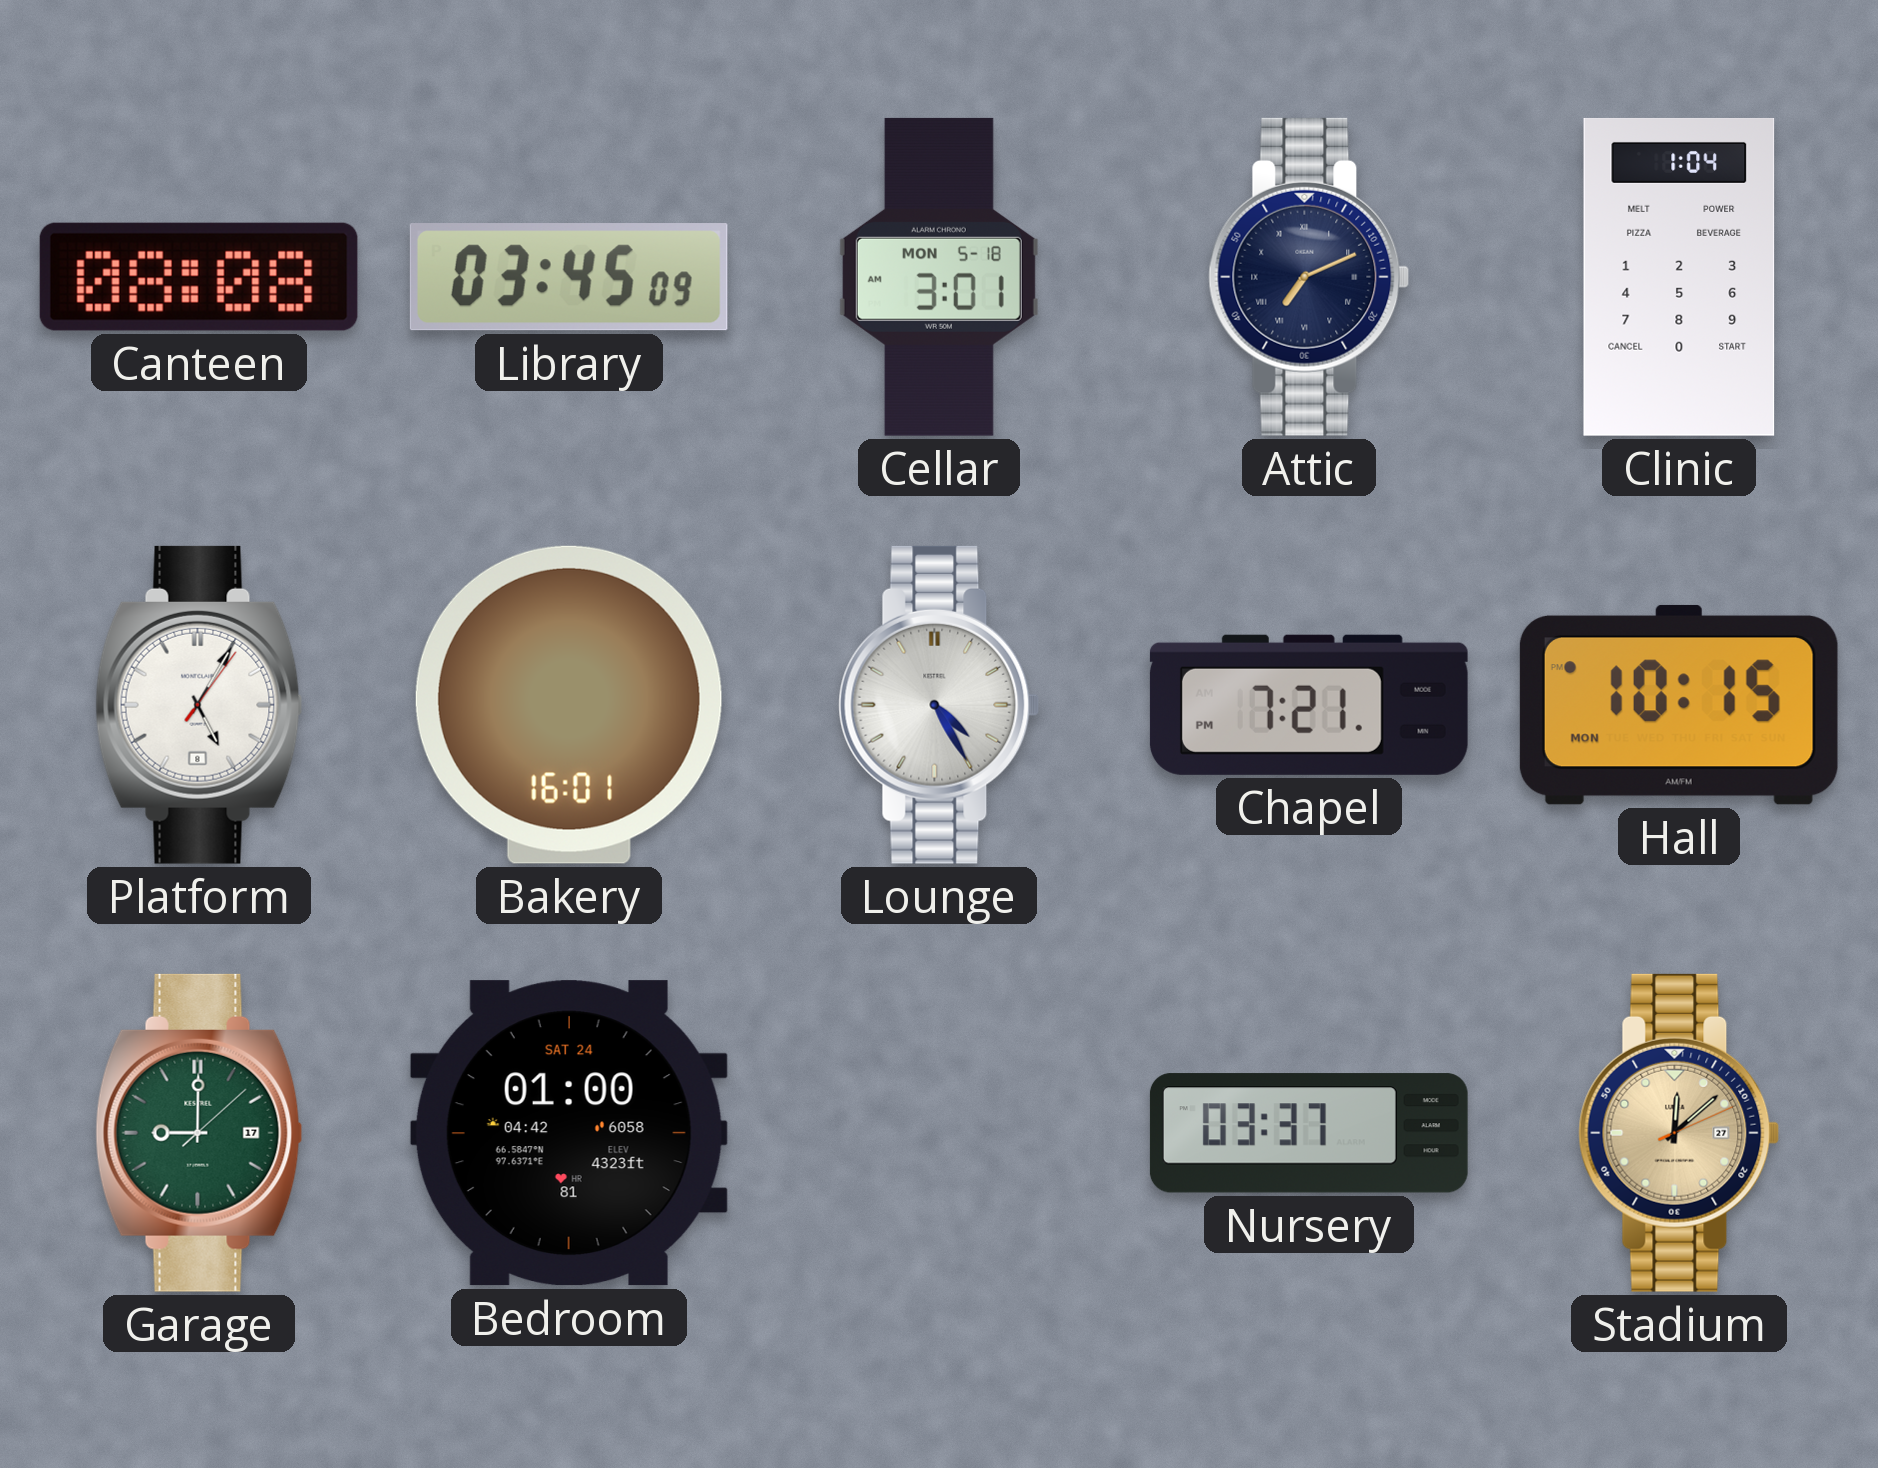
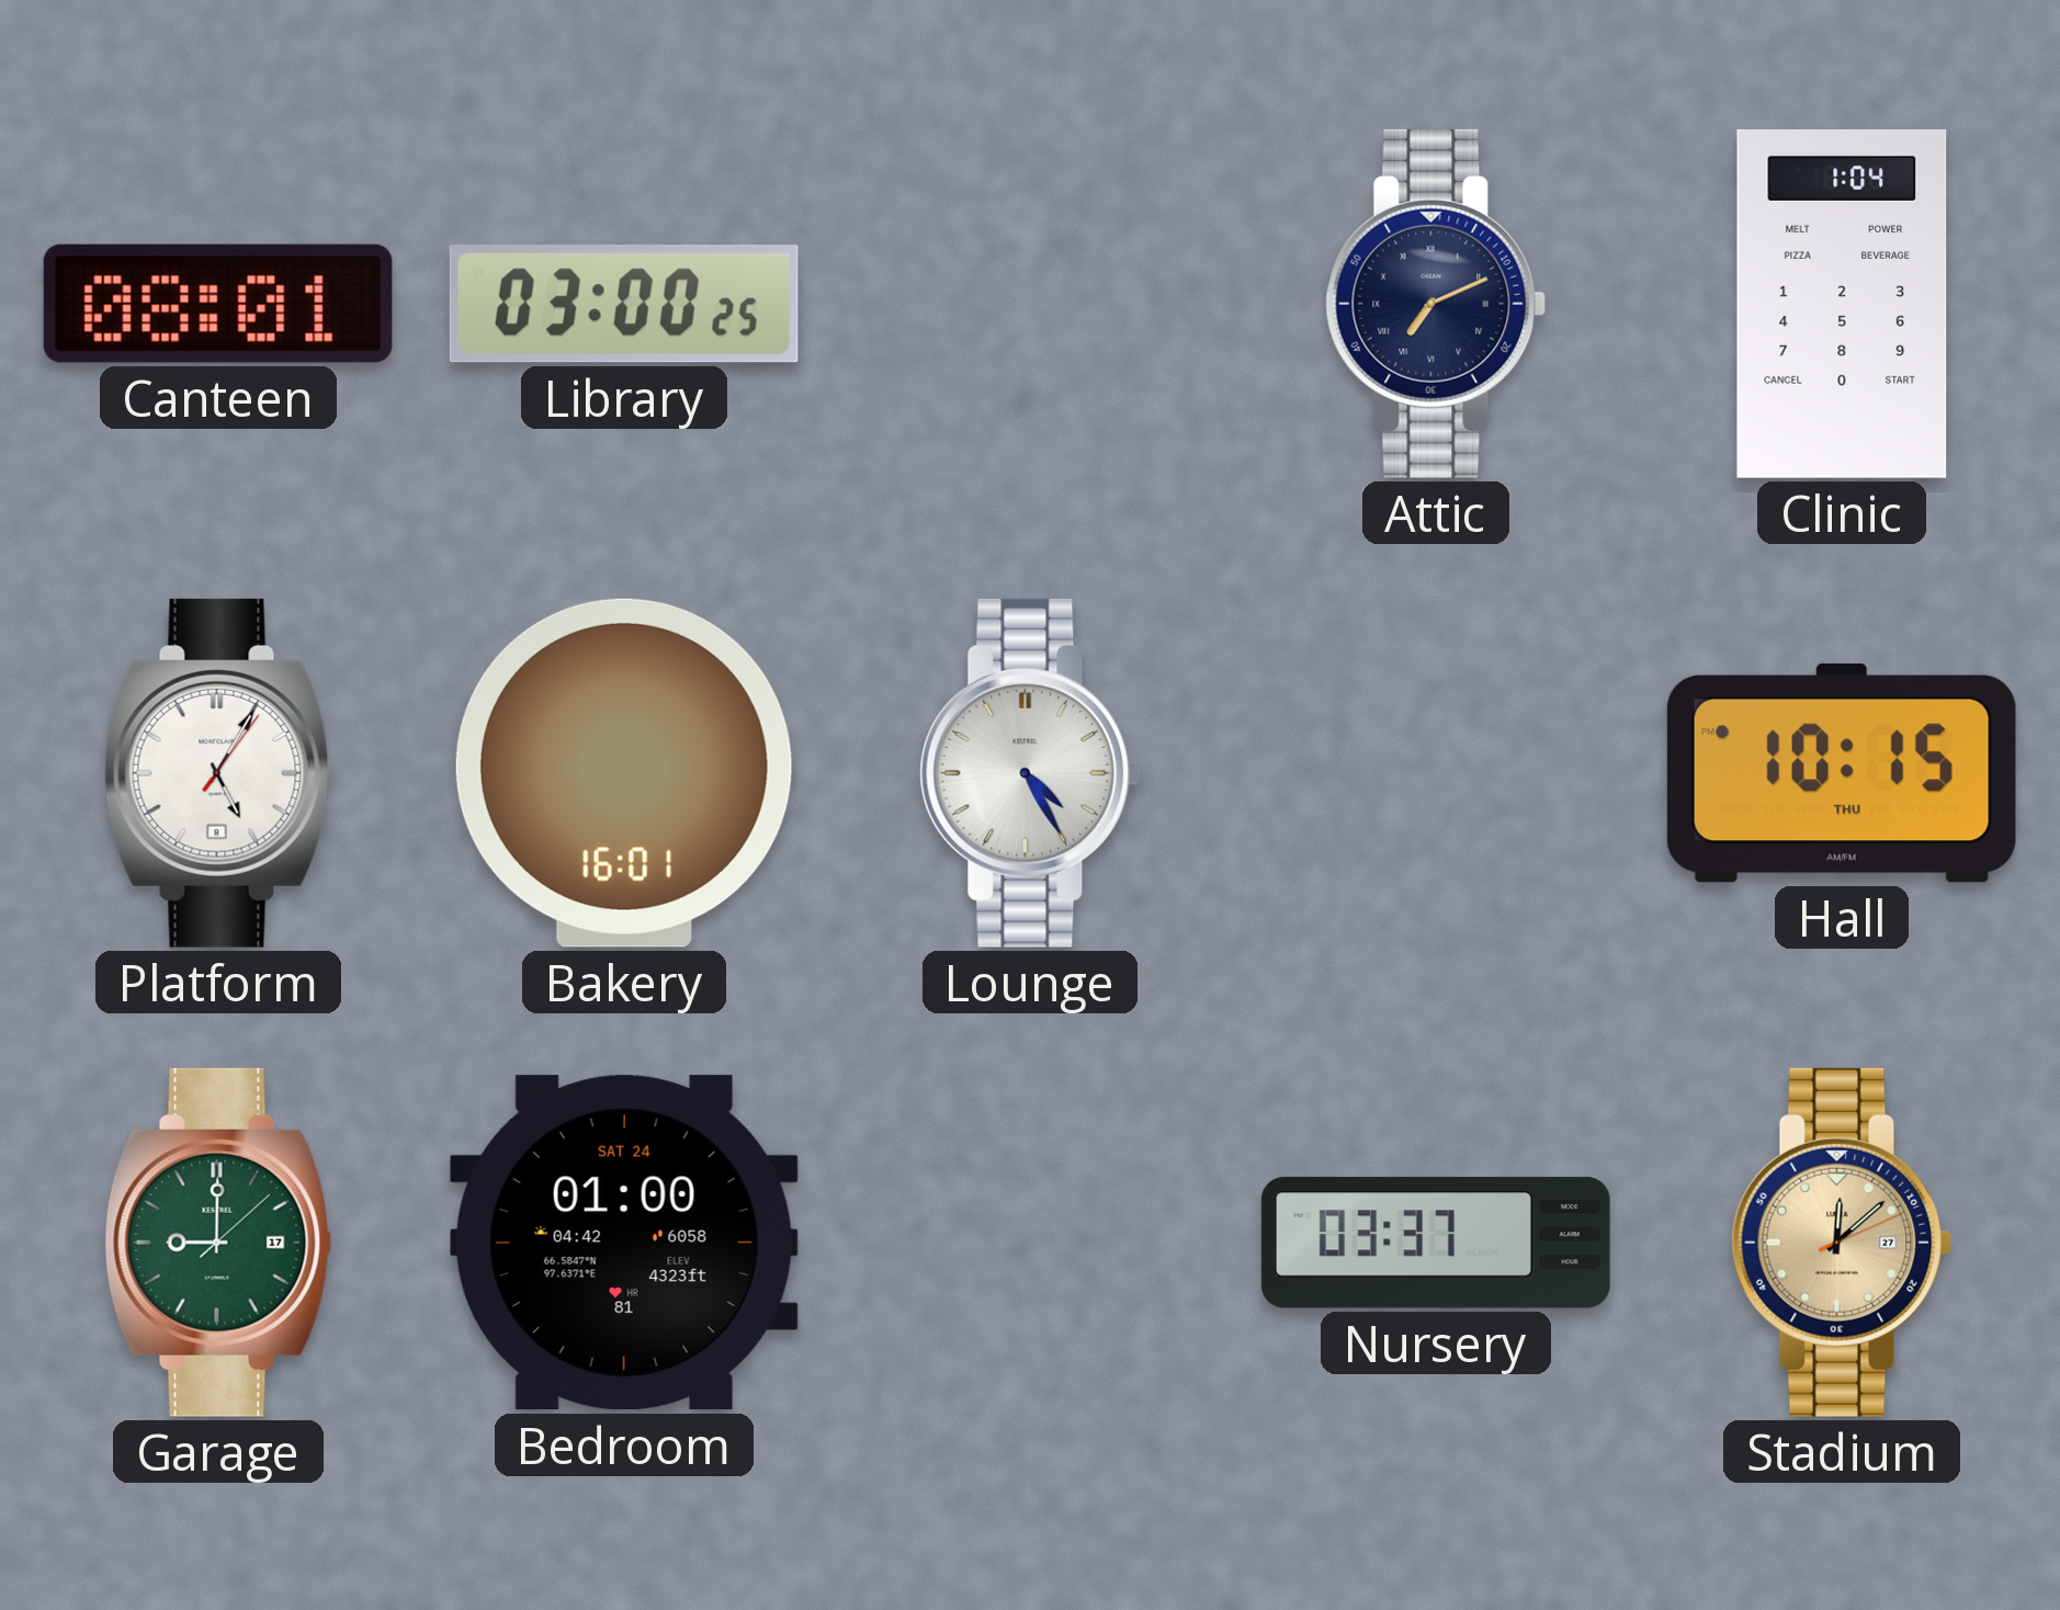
Canteen: 08:08 -> 08:01 (218, 304)
Library: 03:45 -> 03:00 (624, 304)
Cellar: 3:01 -> none (939, 277)
Chapel: 7:21 -> none (1309, 705)
Hall date: MON -> THU (1842, 773)
